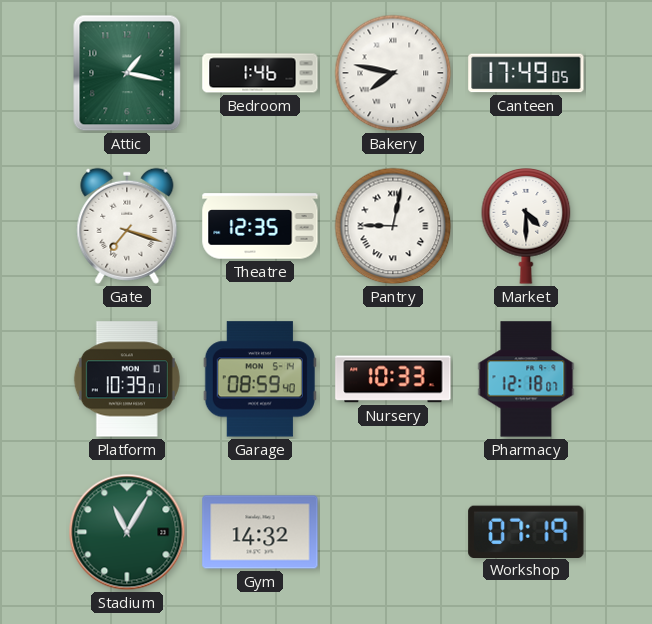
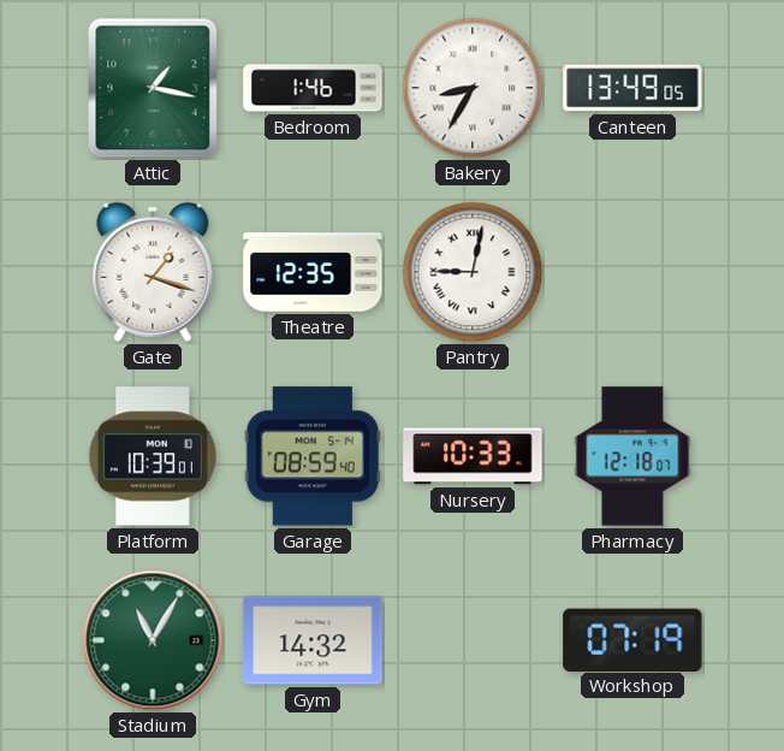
Bakery: 7:47 -> 8:35 (473, 88)
Canteen: 17:49 -> 13:49 (632, 88)
Gate: 7:18 -> 1:18 (153, 272)
Market: 4:30 -> none (526, 227)
